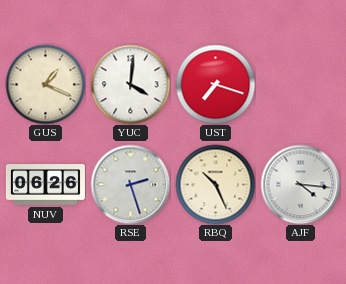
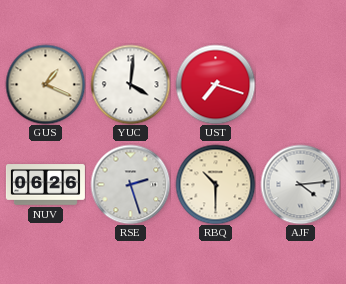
RBQ: 10:26 -> 10:30 (215, 184)
AJF: 4:16 -> 4:14 (300, 184)
